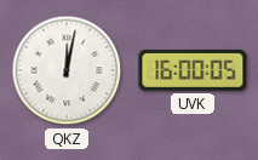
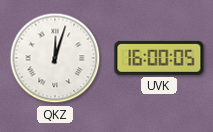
QKZ: 12:02 -> 12:03 (55, 58)
